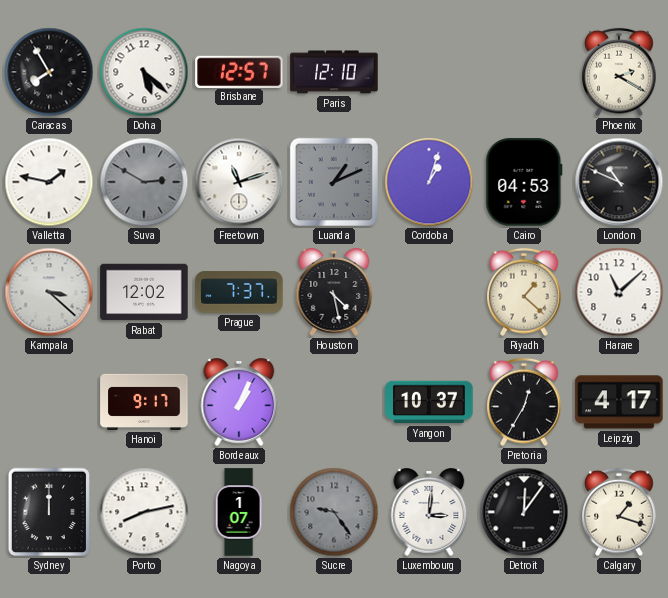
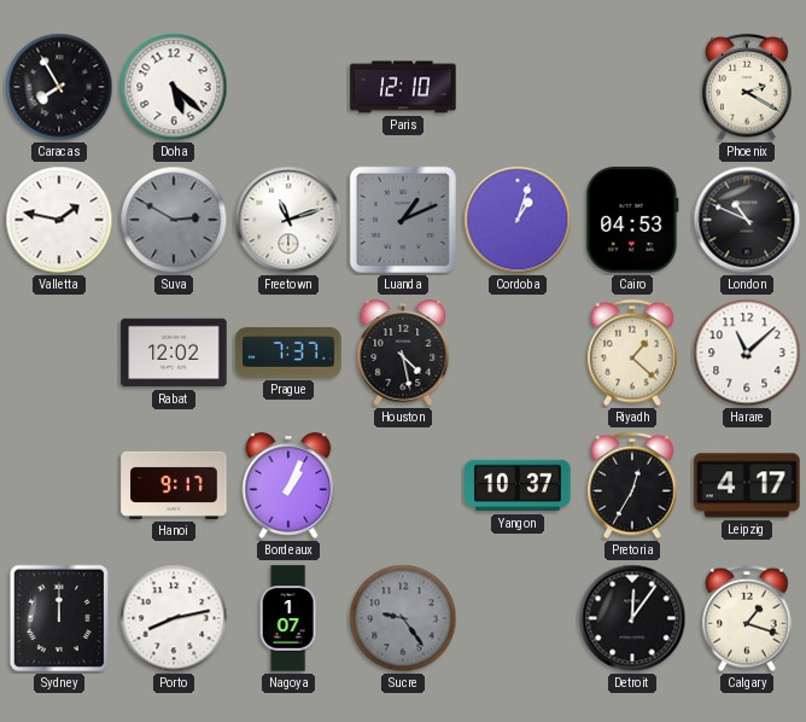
Brisbane: 12:57 -> none (239, 71)
Kampala: 3:22 -> none (49, 292)
Luxembourg: 3:01 -> none (429, 512)
